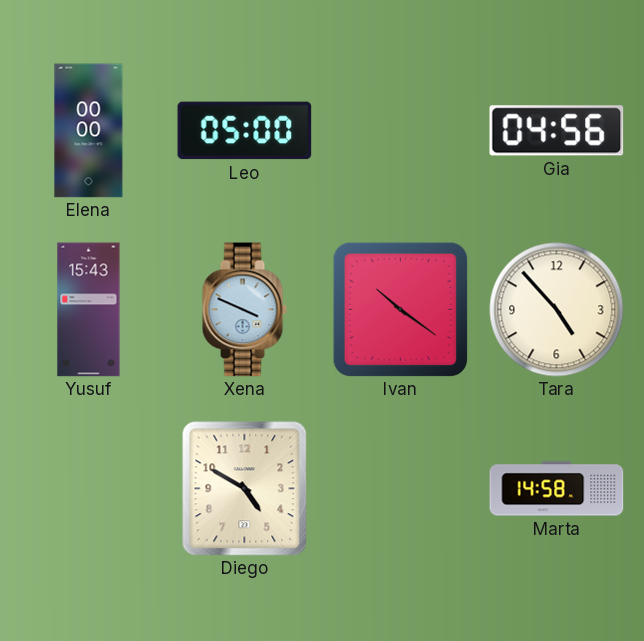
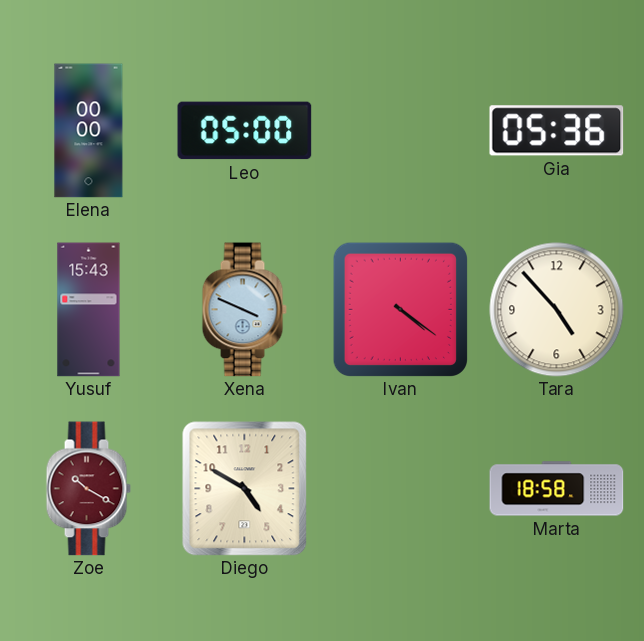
Gia: 04:56 -> 05:36 (557, 131)
Ivan: 10:21 -> 4:21 (400, 309)
Zoe: none -> 10:20 (88, 489)
Marta: 14:58 -> 18:58 (557, 489)
